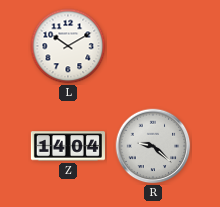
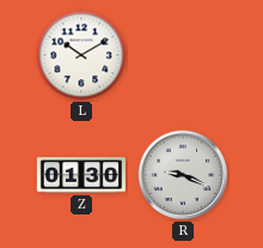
Z: 14:04 -> 01:30 (81, 175)
R: 9:22 -> 9:19 (183, 175)
